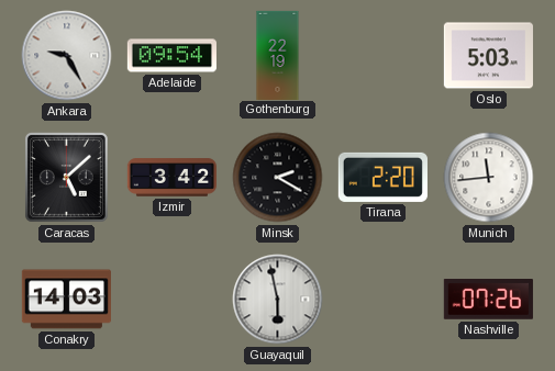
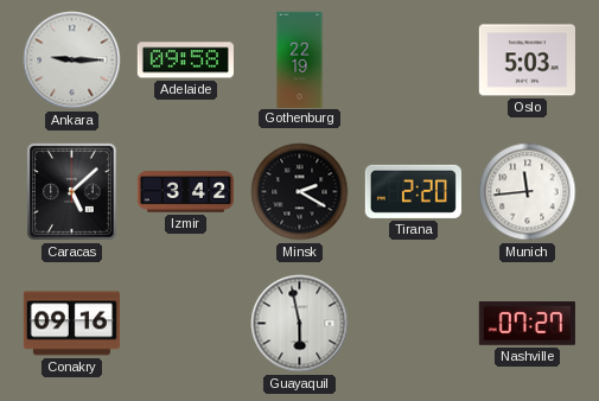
Ankara: 9:25 -> 9:15 (72, 61)
Adelaide: 09:54 -> 09:58 (185, 61)
Conakry: 14:03 -> 09:16 (71, 324)
Nashville: 07:26 -> 07:27 (527, 324)
